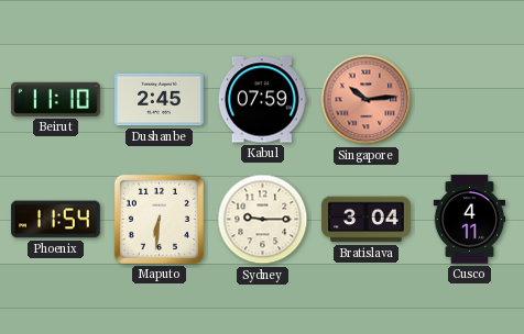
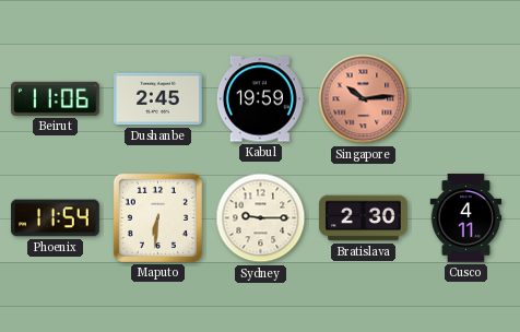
Beirut: 11:10 -> 11:06 (56, 98)
Kabul: 07:59 -> 19:59 (260, 99)
Bratislava: 3:04 -> 2:30 (364, 218)
